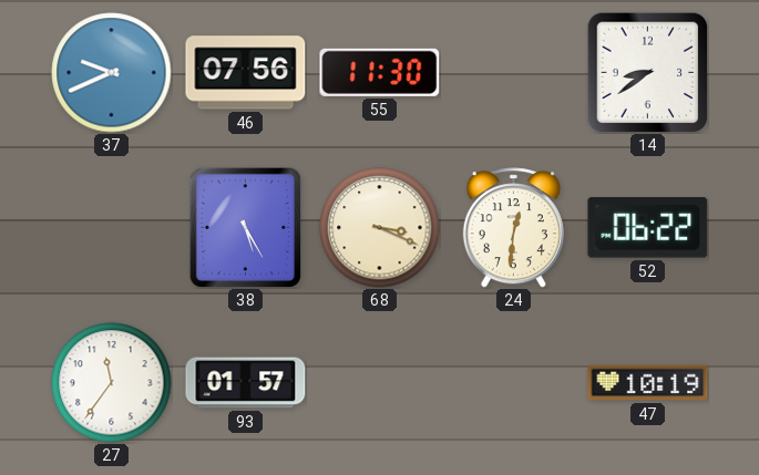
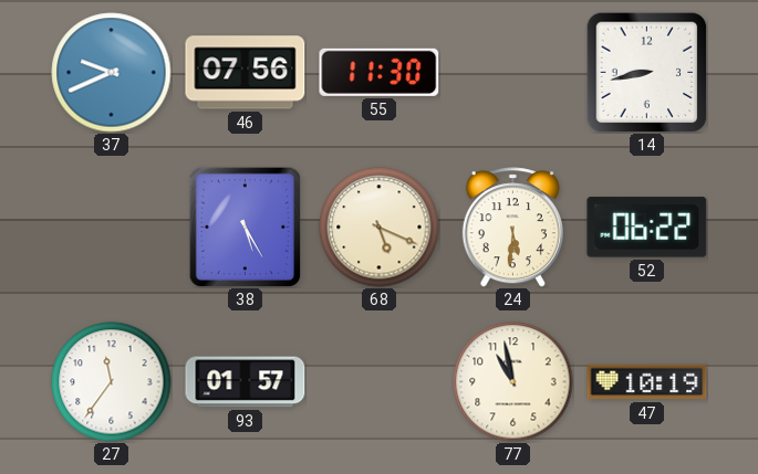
14: 8:39 -> 8:43 (646, 72)
68: 3:19 -> 5:19 (380, 228)
24: 12:31 -> 5:31 (512, 228)
77: none -> 10:58 (513, 382)
